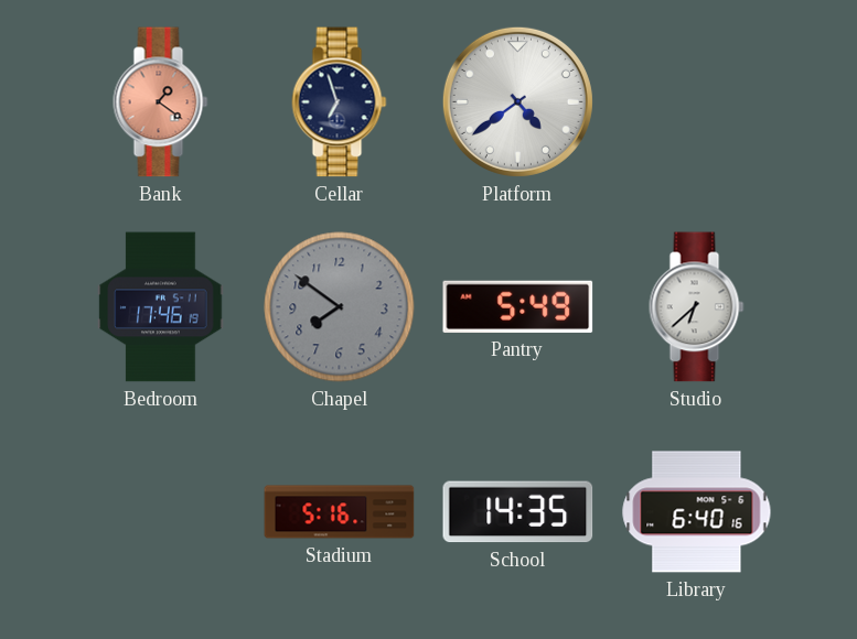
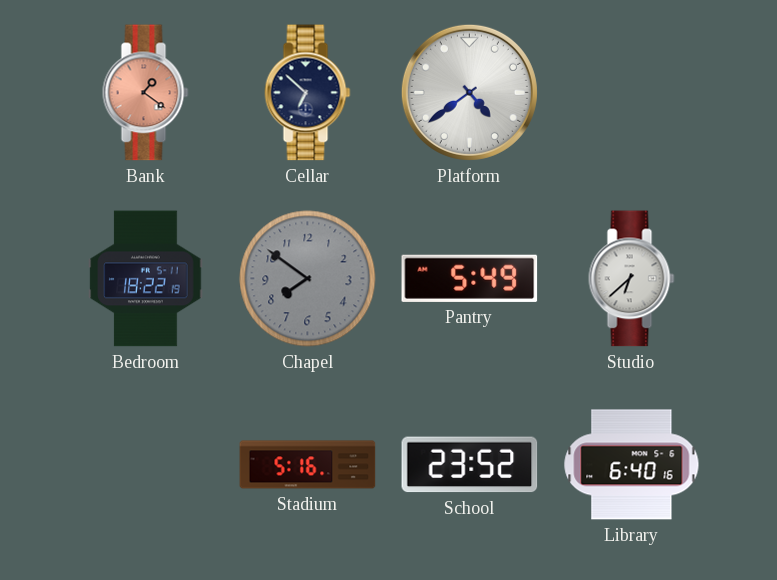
Cellar: 6:57 -> 6:52 (308, 93)
Bedroom: 17:46 -> 18:22 (146, 279)
School: 14:35 -> 23:52 (470, 465)
